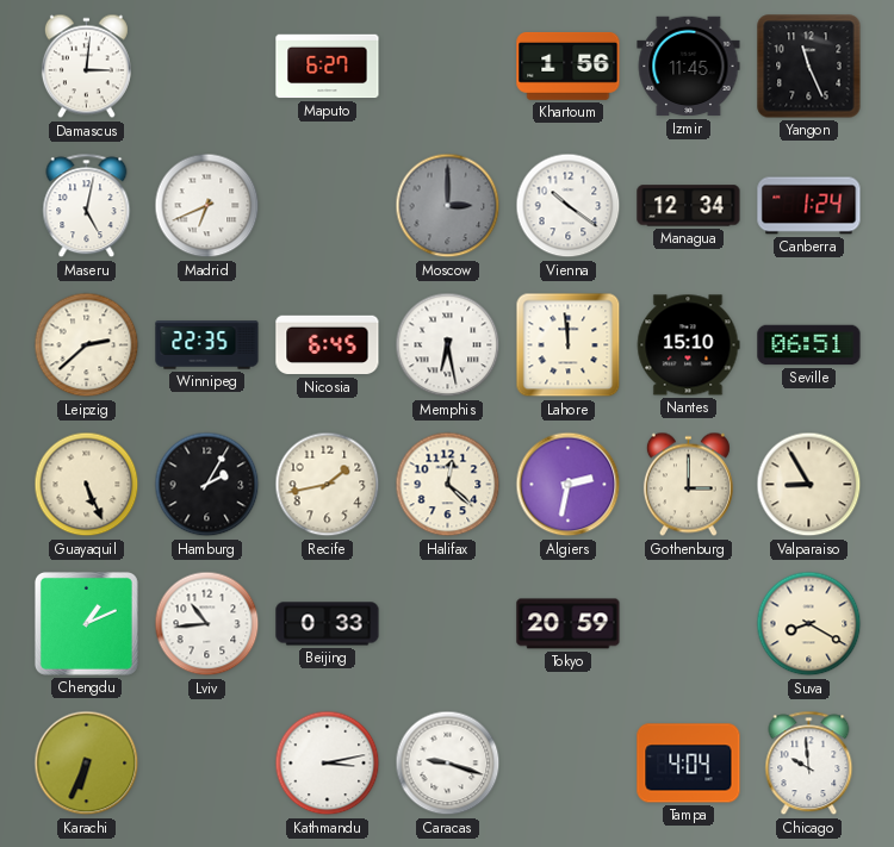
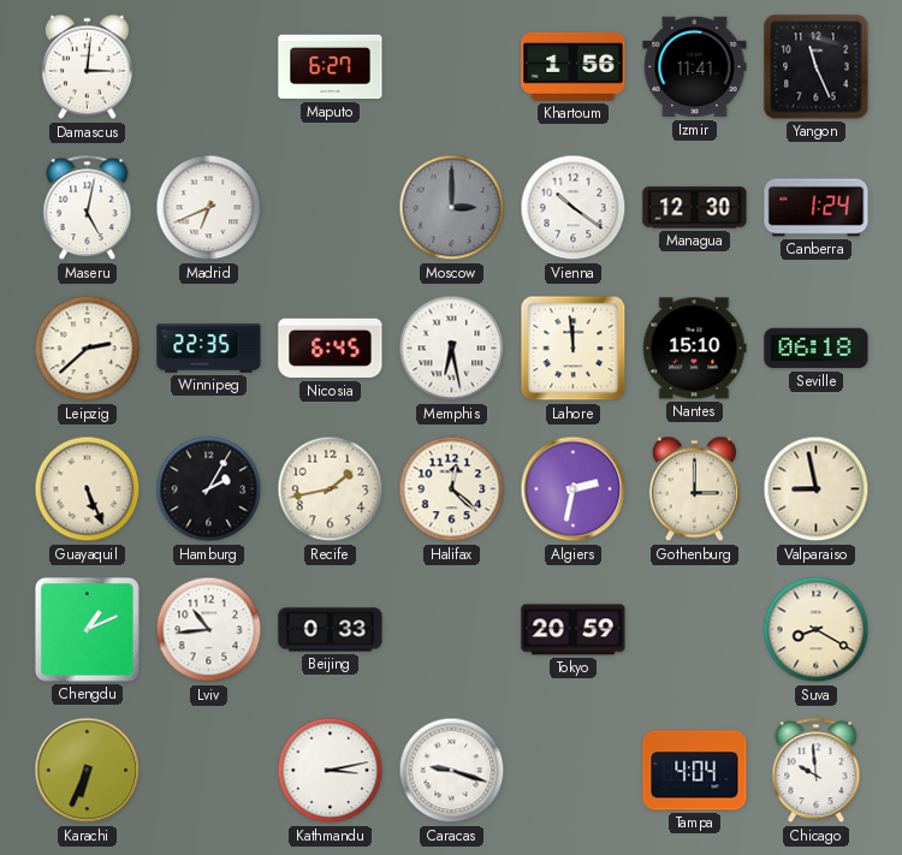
Izmir: 11:45 -> 11:41 (695, 67)
Managua: 12:34 -> 12:30 (695, 208)
Seville: 06:51 -> 06:18 (817, 349)
Valparaiso: 8:55 -> 8:58 (817, 489)
